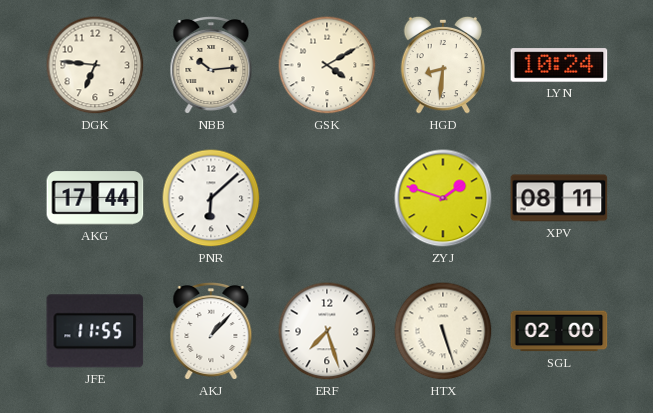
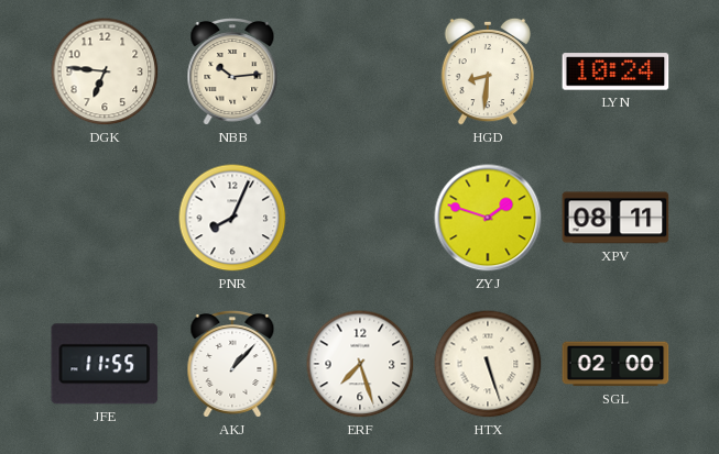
GSK: 4:10 -> none (327, 65)
AKG: 17:44 -> none (95, 198)
PNR: 6:08 -> 8:04 (232, 218)
